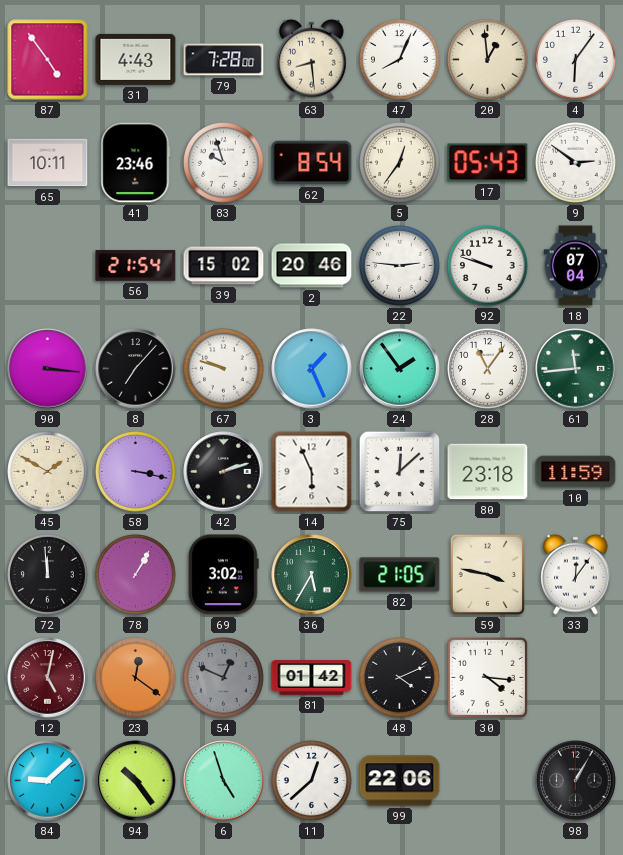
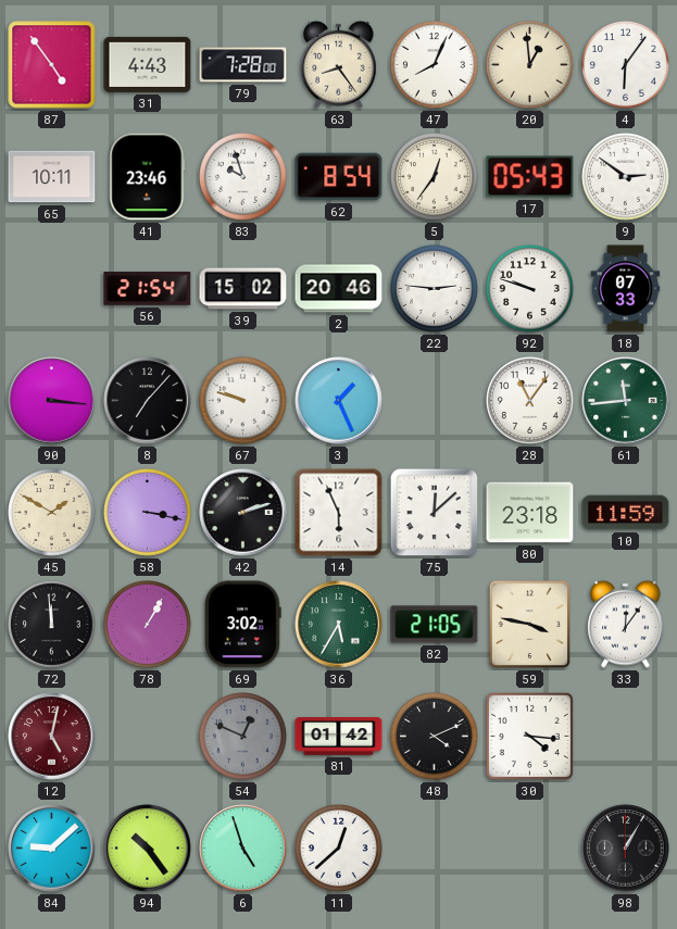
63: 8:29 -> 8:24 (339, 64)
18: 07:04 -> 07:33 (626, 289)
24: 1:54 -> none (400, 369)
23: 12:21 -> none (136, 678)
99: 22:06 -> none (400, 781)
